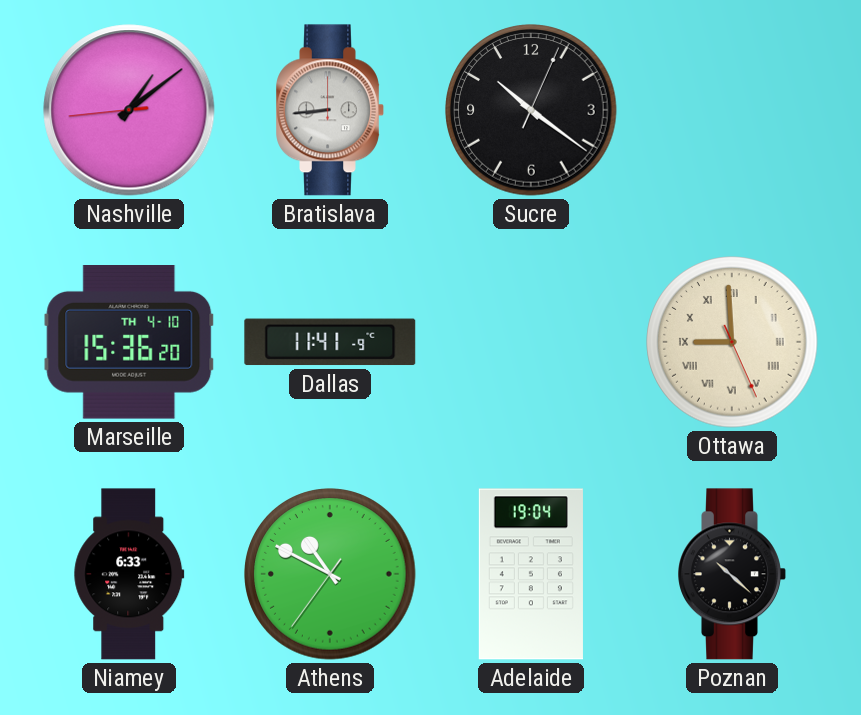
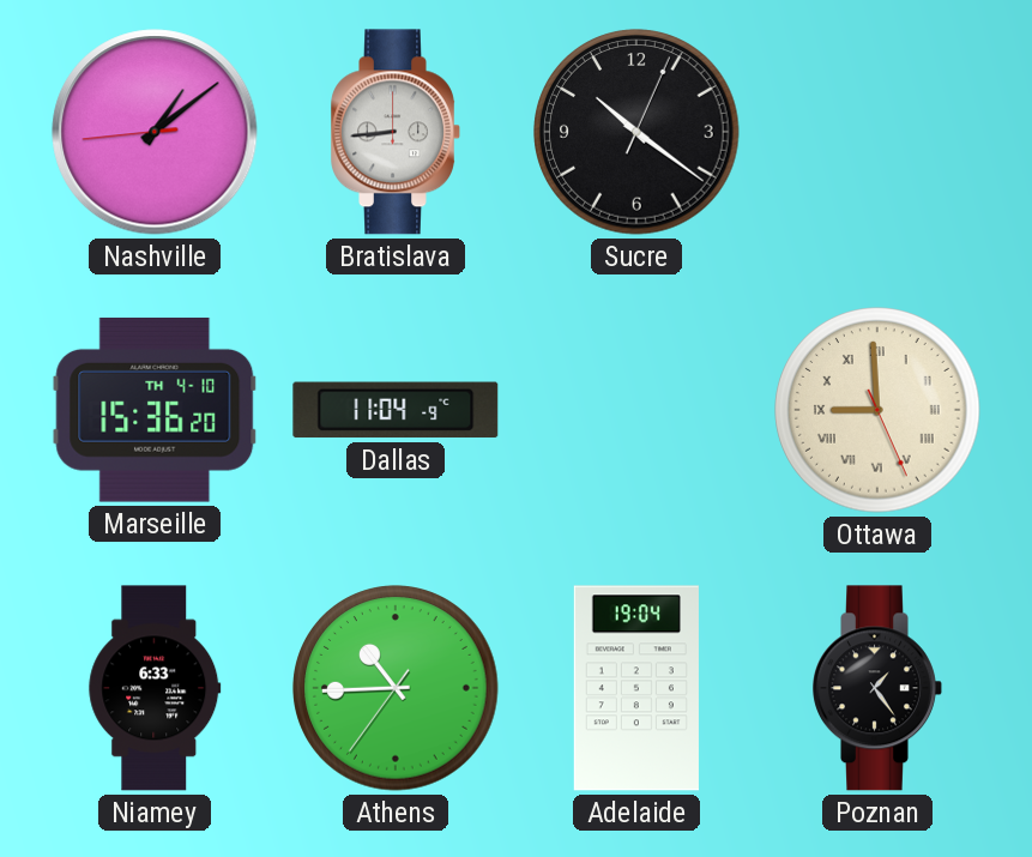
Dallas: 11:41 -> 11:04 (396, 410)
Athens: 10:49 -> 10:44 (396, 688)
Poznan: 10:22 -> 1:24 (877, 688)
